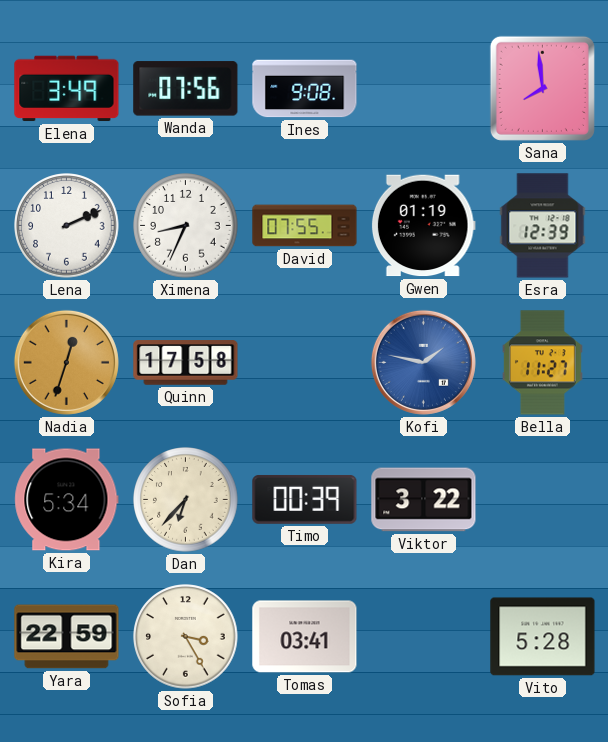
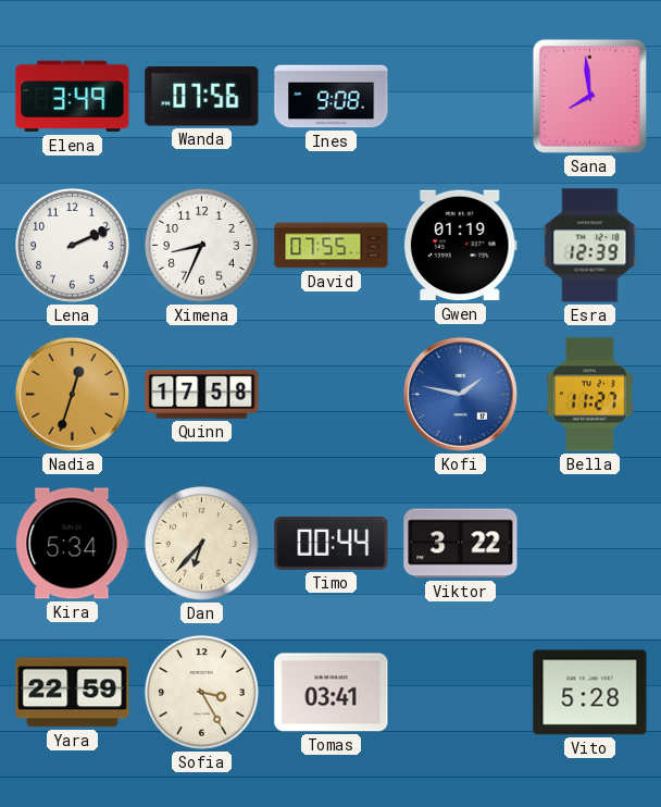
Timo: 00:39 -> 00:44 (332, 543)
